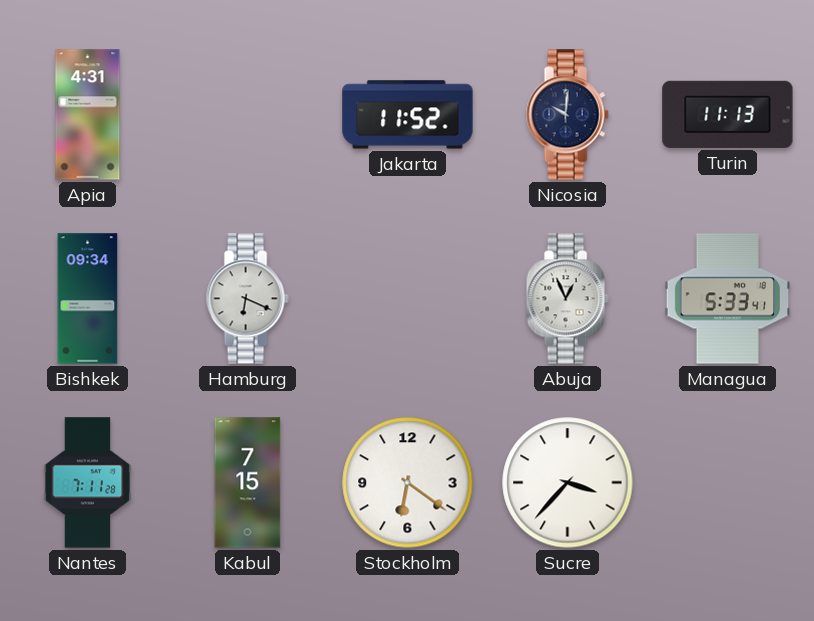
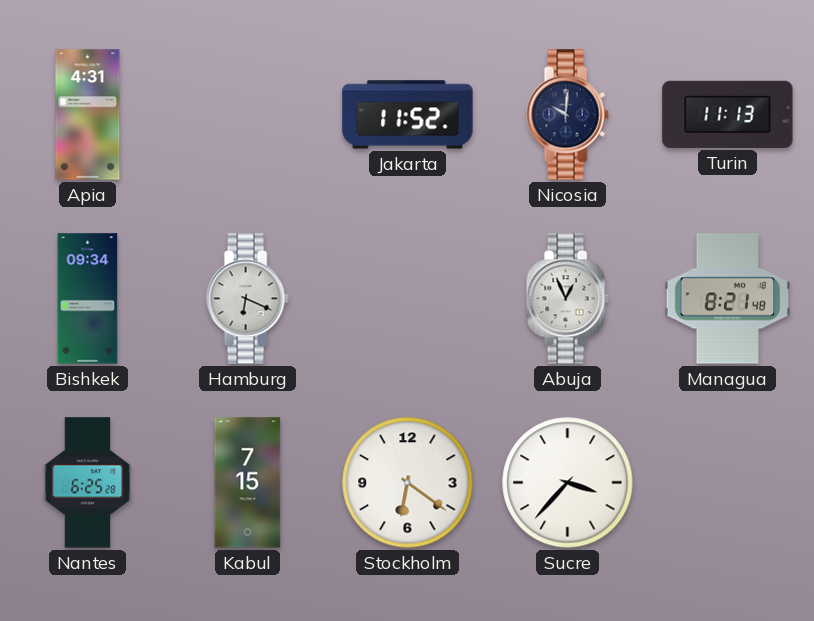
Managua: 5:33 -> 8:21 (728, 299)
Nantes: 7:11 -> 6:25 (88, 483)
